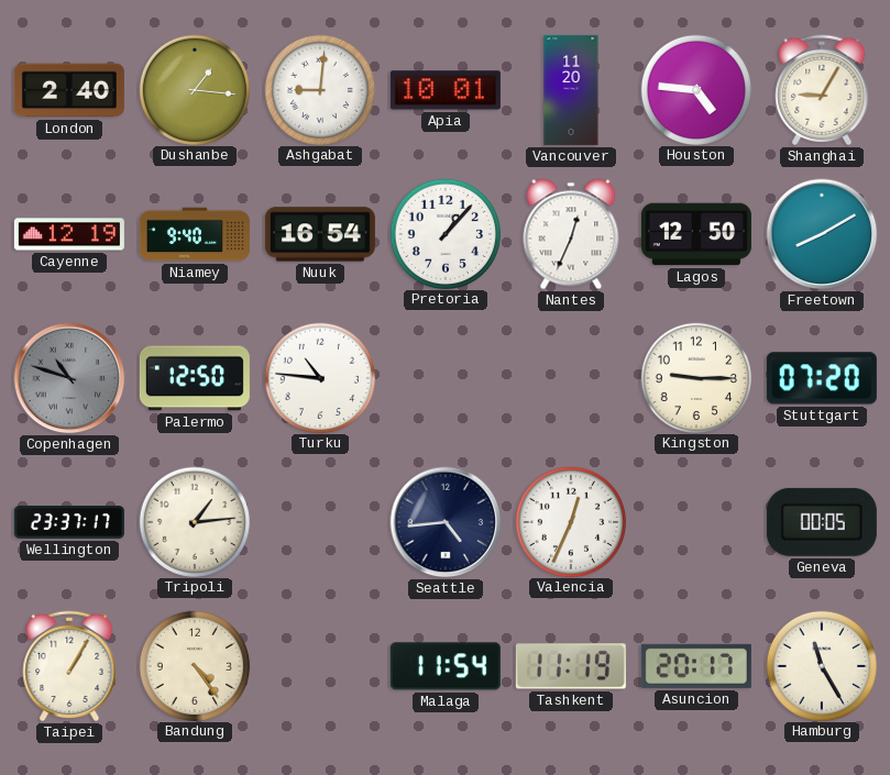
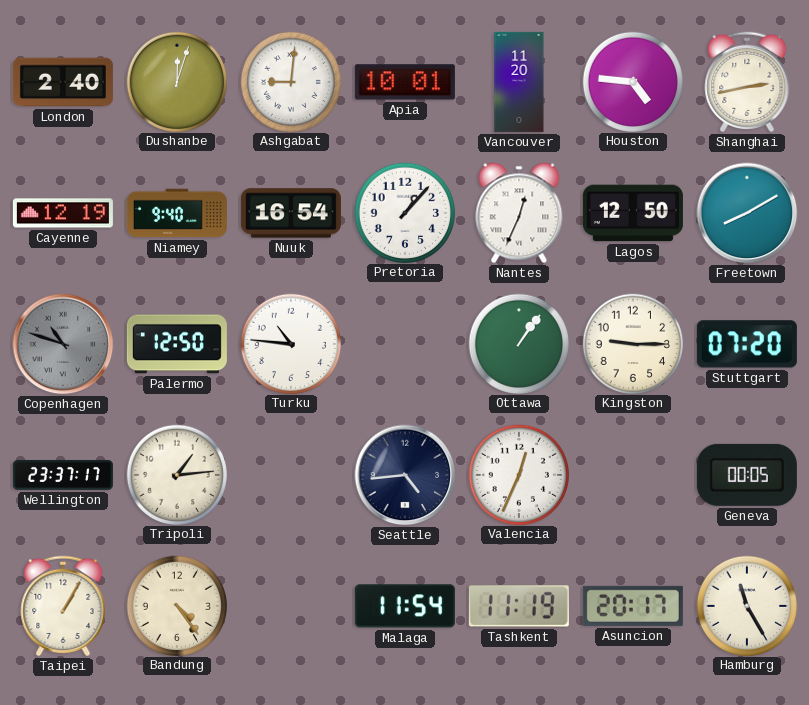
Dushanbe: 1:16 -> 12:03 (176, 81)
Shanghai: 9:05 -> 2:43 (747, 82)
Ottawa: none -> 1:06 (518, 343)
